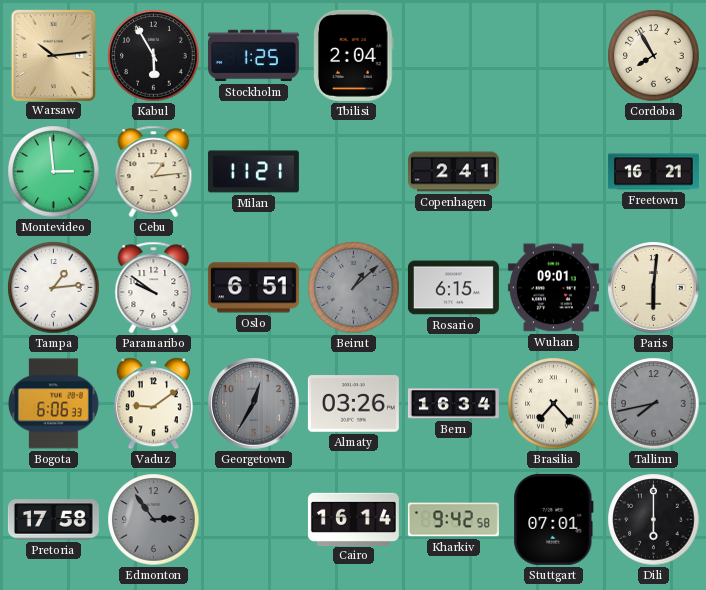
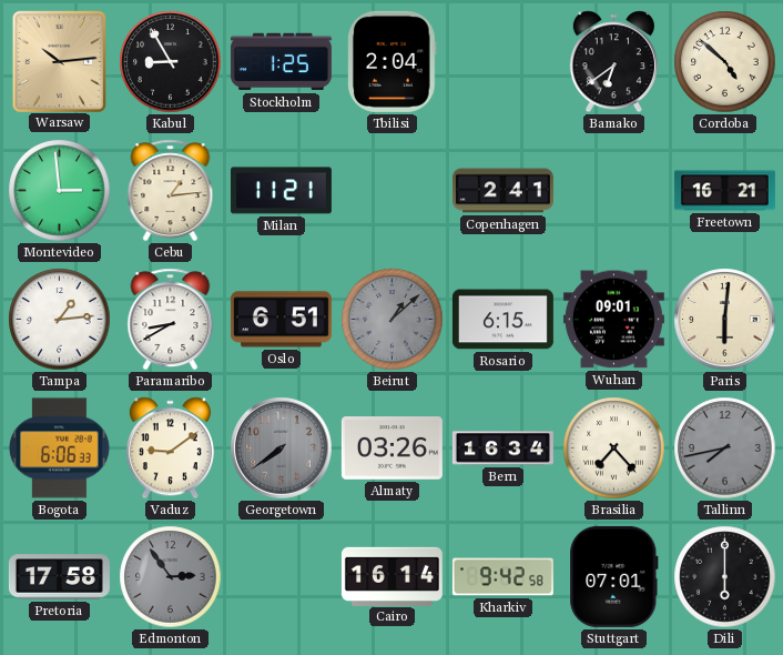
Kabul: 5:55 -> 8:55 (171, 62)
Bamako: none -> 6:39 (613, 62)
Cordoba: 7:55 -> 4:52 (725, 62)
Paramaribo: 9:51 -> 8:40 (171, 320)
Georgetown: 12:35 -> 7:39 (282, 449)
